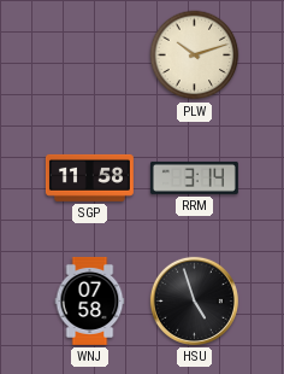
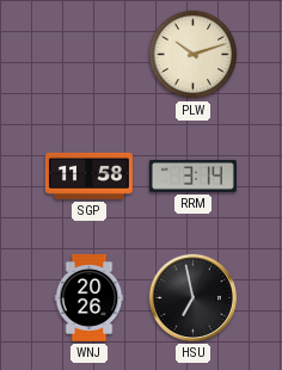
WNJ: 07:58 -> 20:26 (90, 297)
HSU: 4:57 -> 6:58 (192, 297)
